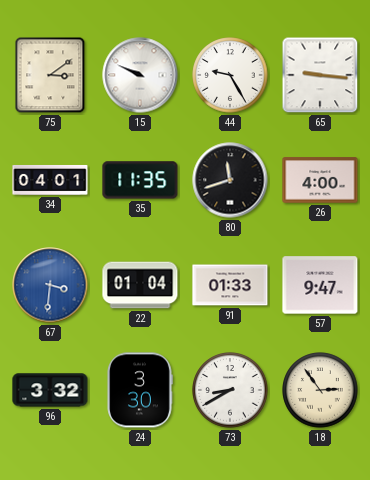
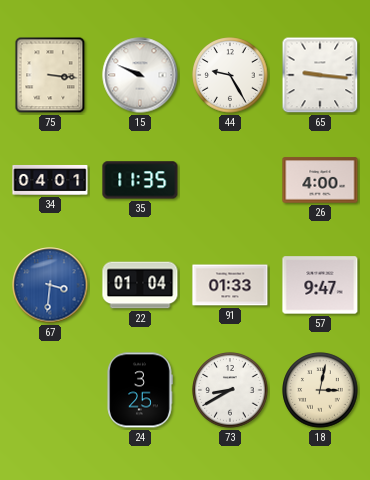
75: 3:09 -> 3:16 (50, 75)
80: 11:42 -> none (230, 180)
96: 3:32 -> none (50, 390)
24: 3:30 -> 3:25 (140, 390)
18: 2:54 -> 3:02 (320, 390)
